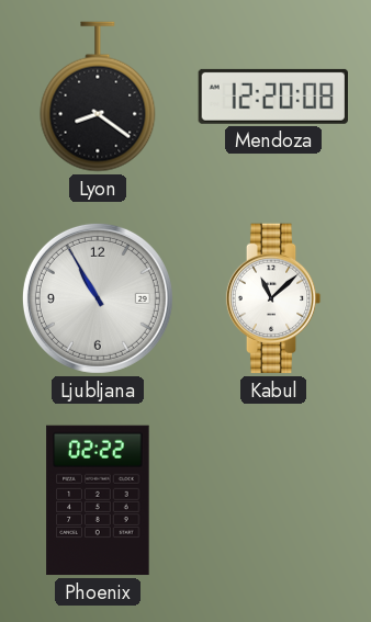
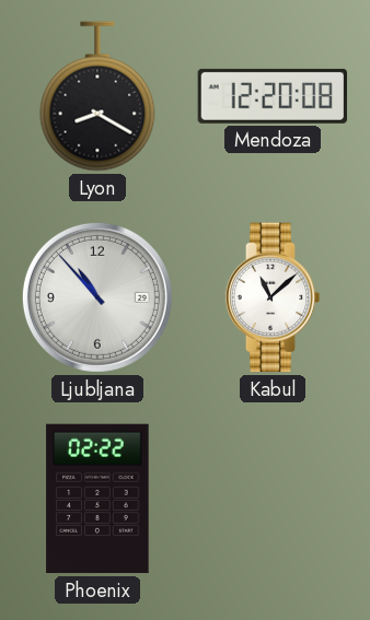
Lyon: 8:21 -> 8:20 (97, 96)
Ljubljana: 10:55 -> 10:53 (97, 297)
